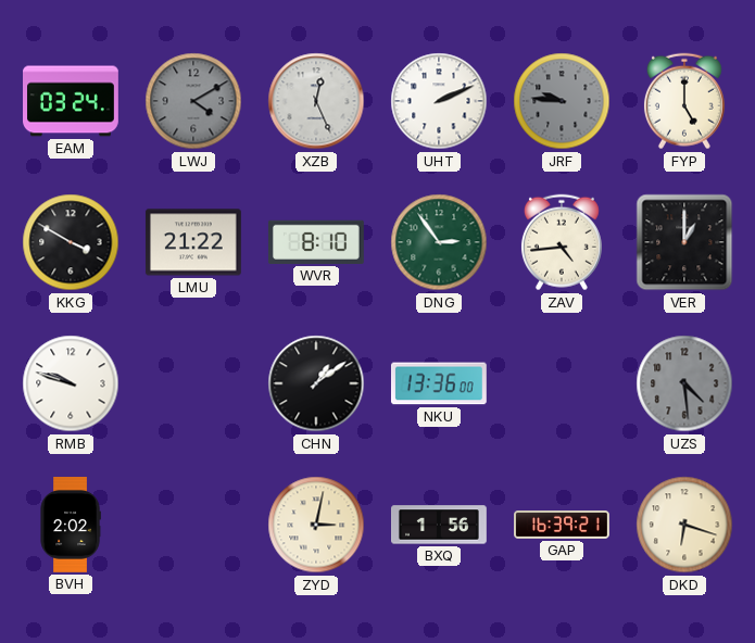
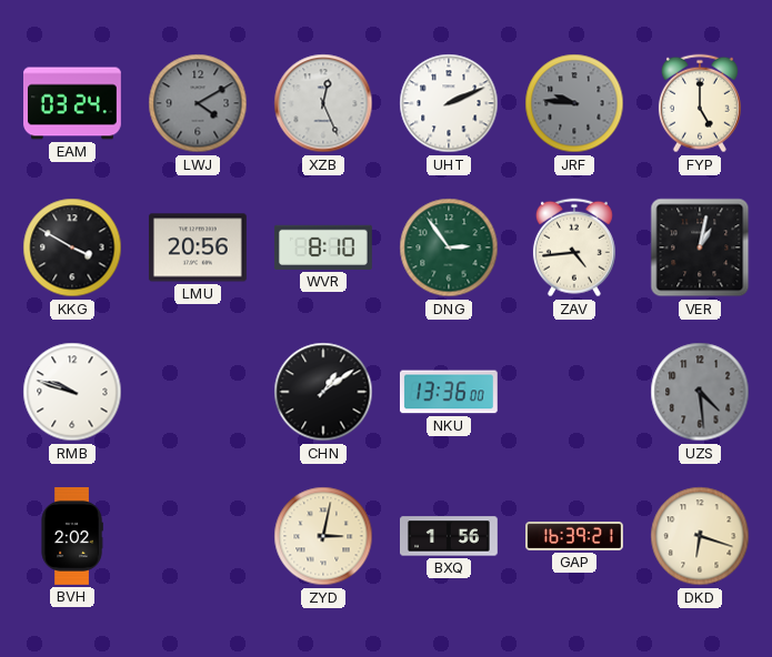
LMU: 21:22 -> 20:56 (198, 247)
VER: 1:00 -> 1:02 (700, 247)
